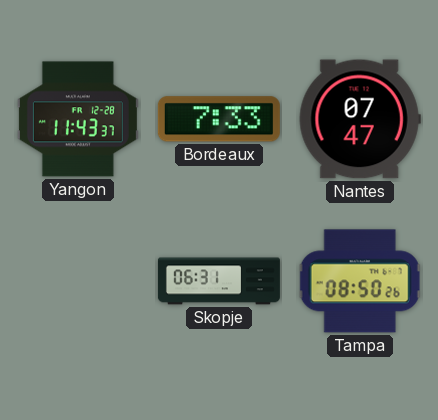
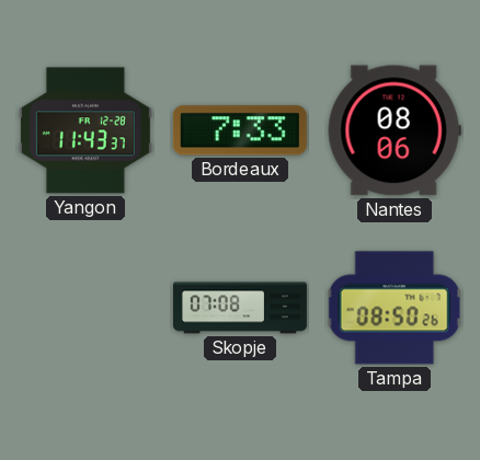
Nantes: 07:47 -> 08:06 (395, 130)
Skopje: 06:31 -> 07:08 (240, 308)
